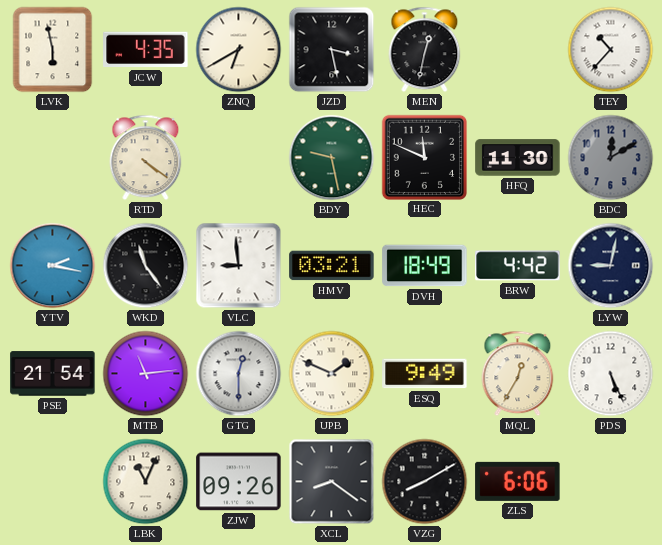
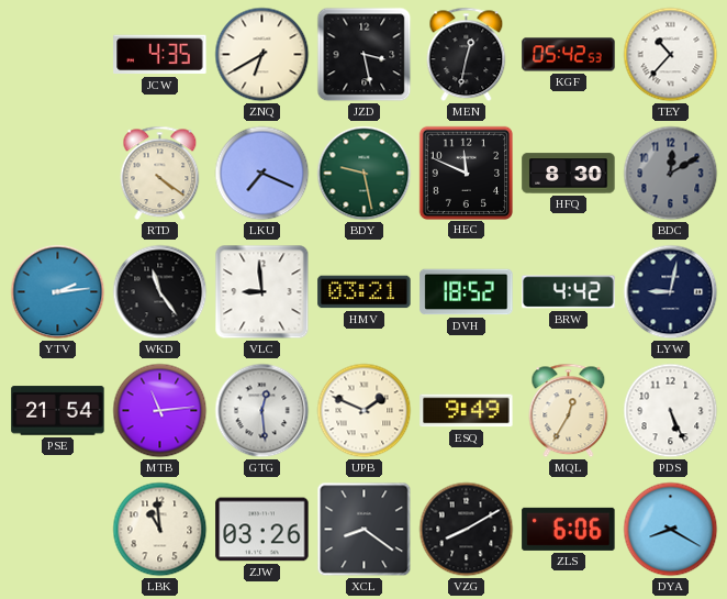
LVK: 5:58 -> none (53, 50)
KGF: none -> 05:42 (569, 55)
LKU: none -> 7:19 (262, 174)
HFQ: 11:30 -> 8:30 (569, 174)
YTV: 2:17 -> 2:14 (58, 292)
DVH: 18:49 -> 18:52 (467, 292)
GTG: 12:30 -> 12:29 (262, 411)
LBK: 11:04 -> 10:59 (160, 530)
ZJW: 09:26 -> 03:26 (262, 530)
DYA: none -> 8:20 (671, 530)
